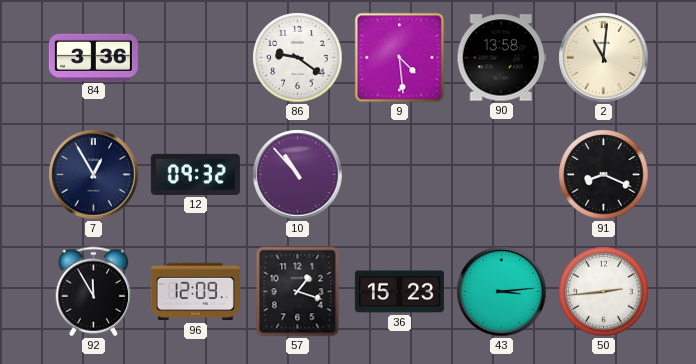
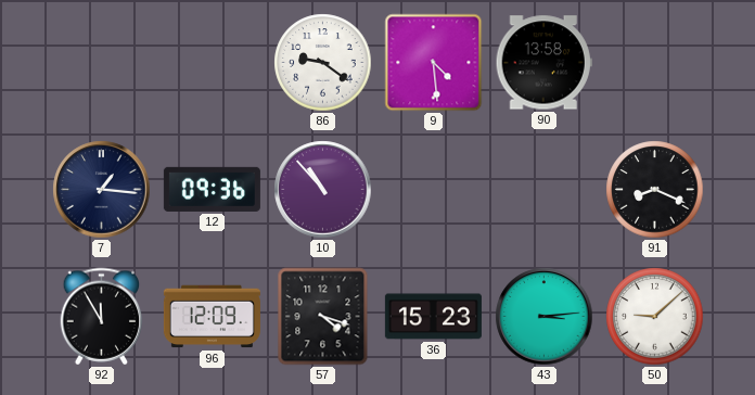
84: 3:36 -> none (93, 57)
2: 11:01 -> none (604, 58)
7: 12:55 -> 1:16 (102, 190)
12: 09:32 -> 09:36 (212, 189)
57: 1:18 -> 4:18 (323, 317)
50: 2:44 -> 9:08 (655, 317)
